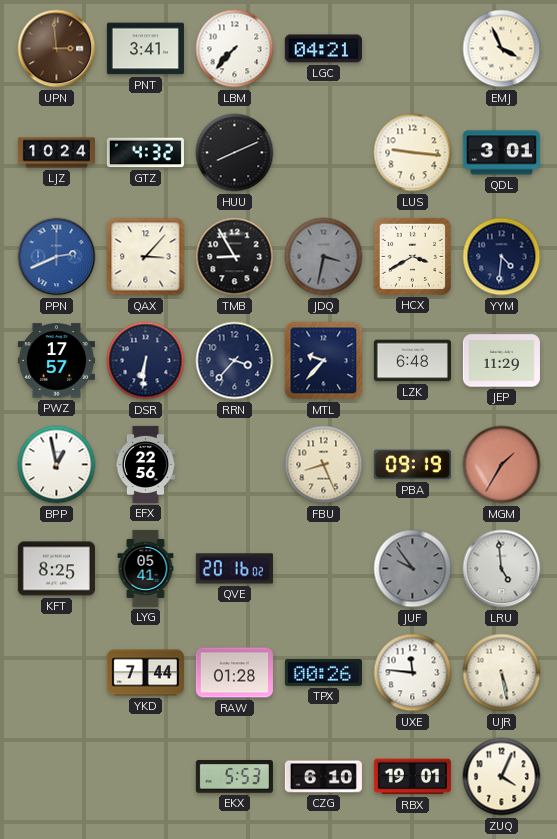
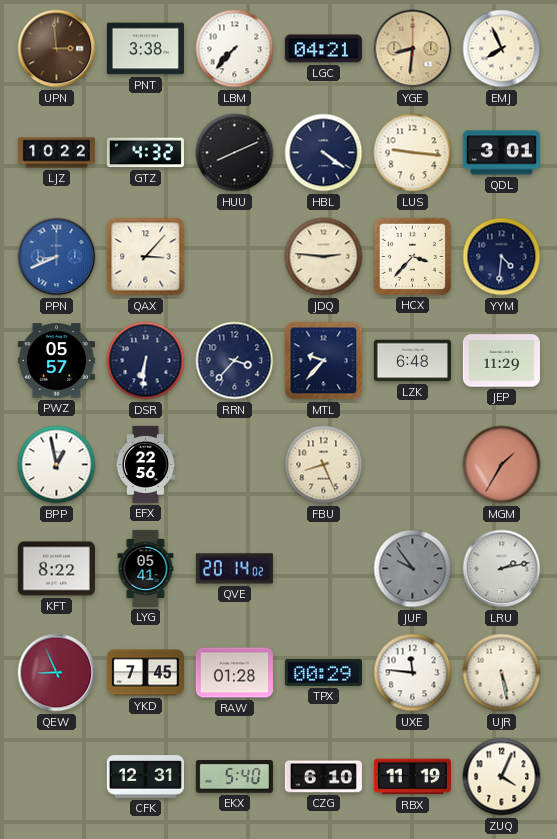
PNT: 3:41 -> 3:38 (145, 49)
YGE: none -> 8:31 (413, 49)
EMJ: 3:56 -> 7:56 (502, 49)
LJZ: 10:24 -> 10:22 (56, 153)
HBL: none -> 4:21 (324, 153)
PPN: 2:41 -> 8:41 (57, 257)
TMB: 8:55 -> none (235, 257)
JDQ: 3:32 -> 2:46 (324, 257)
JDQ dial: grey -> cream (324, 257)
HCX: 3:40 -> 3:37 (412, 256)
PWZ: 17:57 -> 05:57 (56, 361)
PBA: 09:19 -> none (412, 465)
KFT: 8:25 -> 8:22 (56, 569)
QVE: 20:16 -> 20:14 (234, 569)
LRU: 4:59 -> 2:13 (502, 569)
QEW: none -> 8:56 (57, 673)
YKD: 7:44 -> 7:45 (145, 673)
TPX: 00:26 -> 00:29 (323, 672)
CFK: none -> 12:31 (145, 777)
EKX: 5:53 -> 5:40 (234, 777)
RBX: 19:01 -> 11:19 (412, 777)
